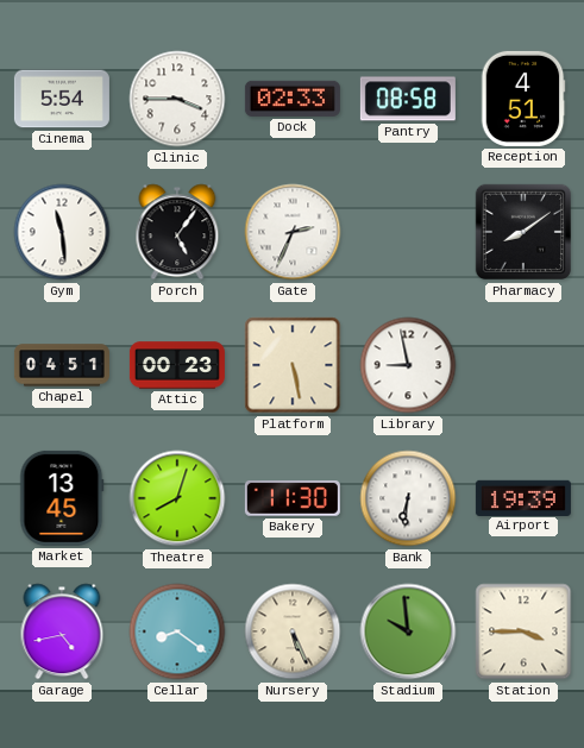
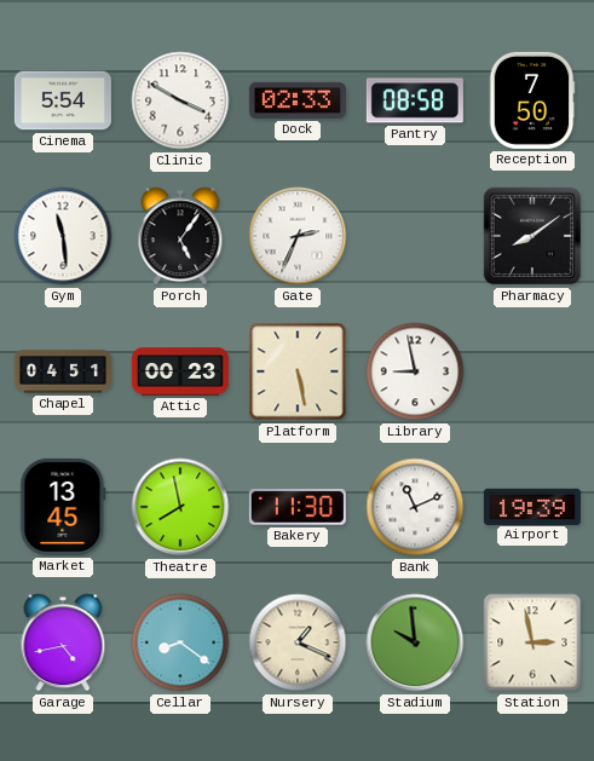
Clinic: 3:45 -> 3:50 (180, 100)
Reception: 4:51 -> 7:50 (532, 100)
Theatre: 8:03 -> 7:58 (180, 507)
Bank: 6:31 -> 11:11 (415, 507)
Nursery: 5:26 -> 1:19 (298, 642)
Station: 3:45 -> 2:58 (532, 642)
